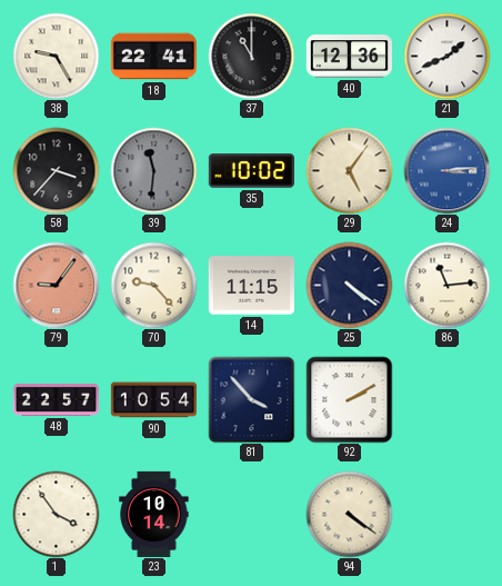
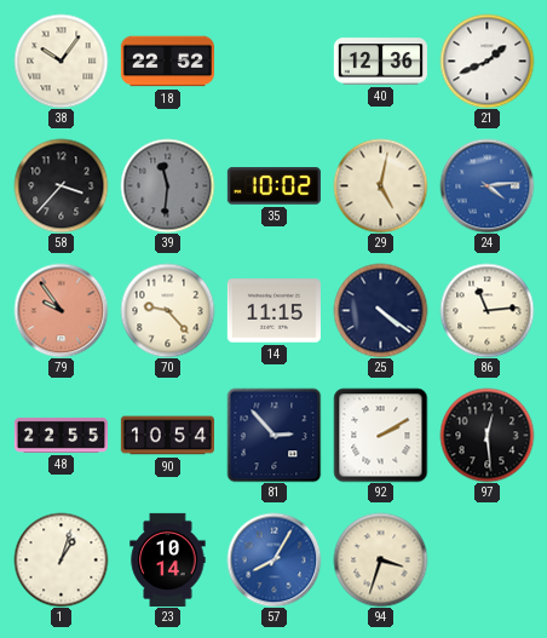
38: 9:25 -> 10:06 (61, 61)
18: 22:41 -> 22:52 (167, 62)
37: 11:00 -> none (251, 56)
29: 5:06 -> 5:02 (380, 185)
24: 3:14 -> 4:14 (486, 185)
79: 9:06 -> 9:54 (61, 310)
48: 22:57 -> 22:55 (61, 435)
81: 3:53 -> 2:53 (273, 435)
97: none -> 12:29 (486, 435)
1: 3:54 -> 1:03 (61, 559)
57: none -> 8:05 (273, 559)
94: 4:21 -> 3:33 (380, 559)
